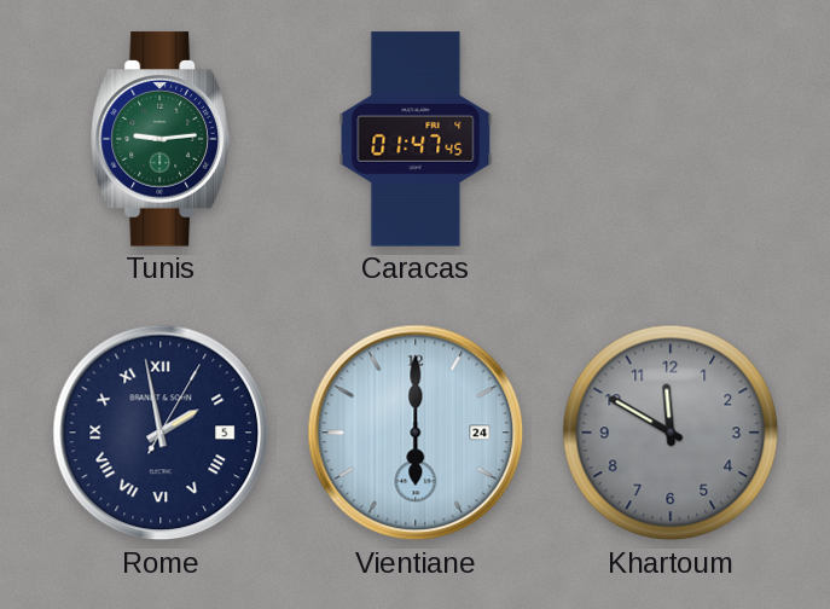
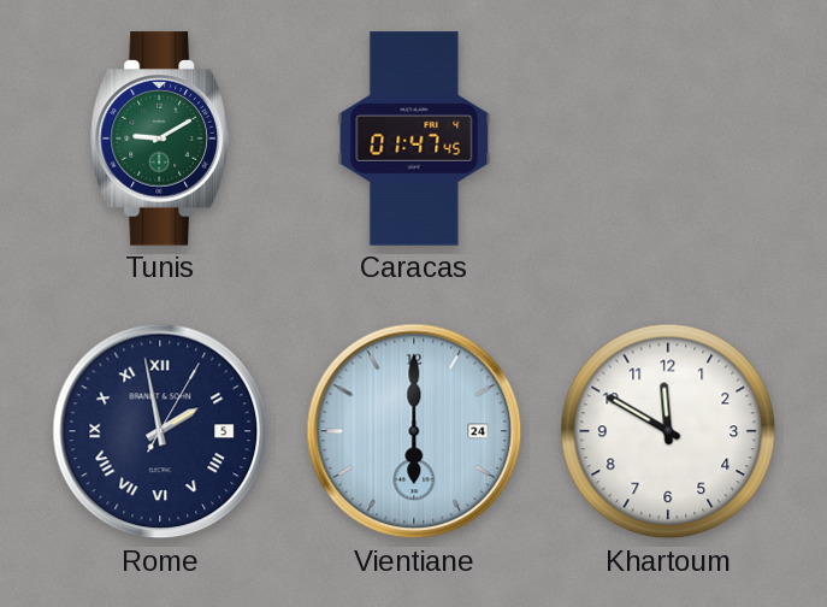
Tunis: 9:14 -> 9:10 (160, 139)
Khartoum dial: grey -> white (668, 431)
